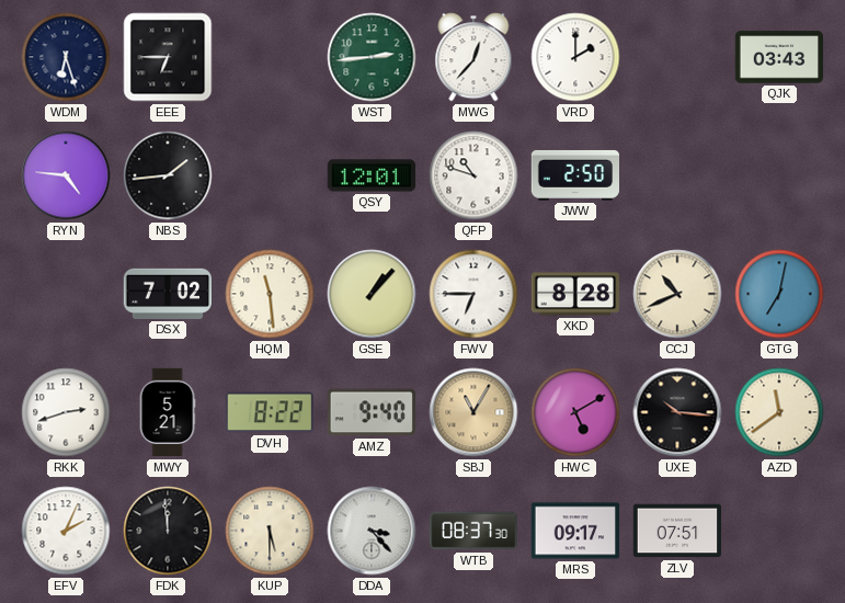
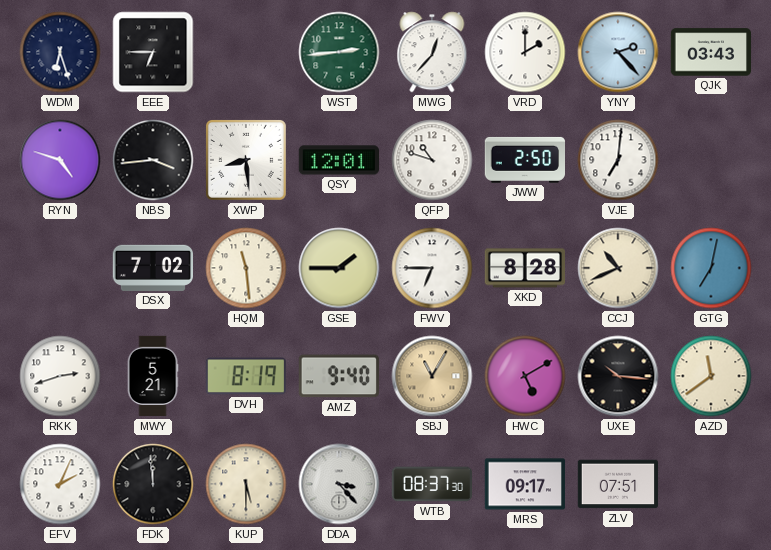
YNY: none -> 2:23 (618, 52)
RYN: 4:46 -> 4:48 (60, 160)
NBS: 1:44 -> 3:44 (153, 160)
XWP: none -> 8:29 (246, 160)
VJE: none -> 7:01 (618, 160)
GSE: 1:07 -> 1:45 (339, 268)
DVH: 8:22 -> 8:19 (246, 376)
